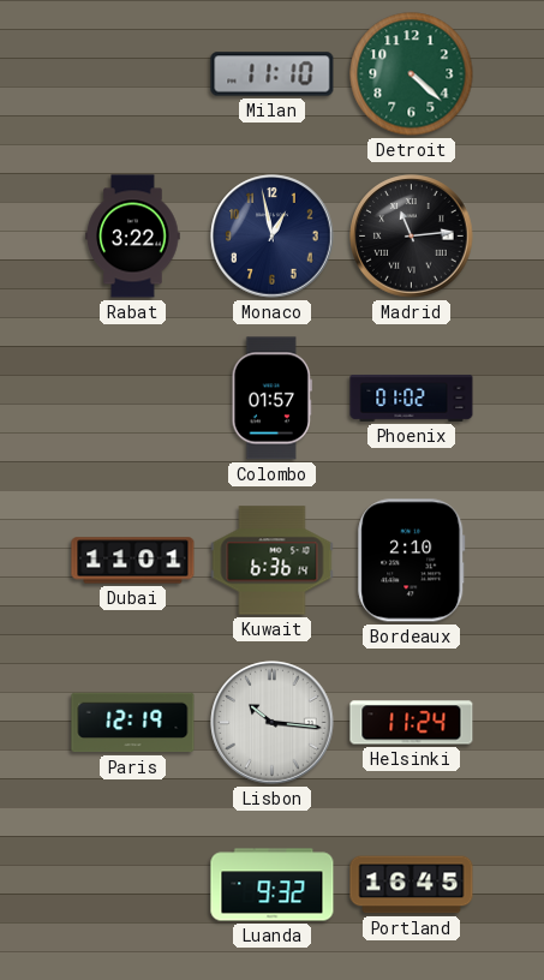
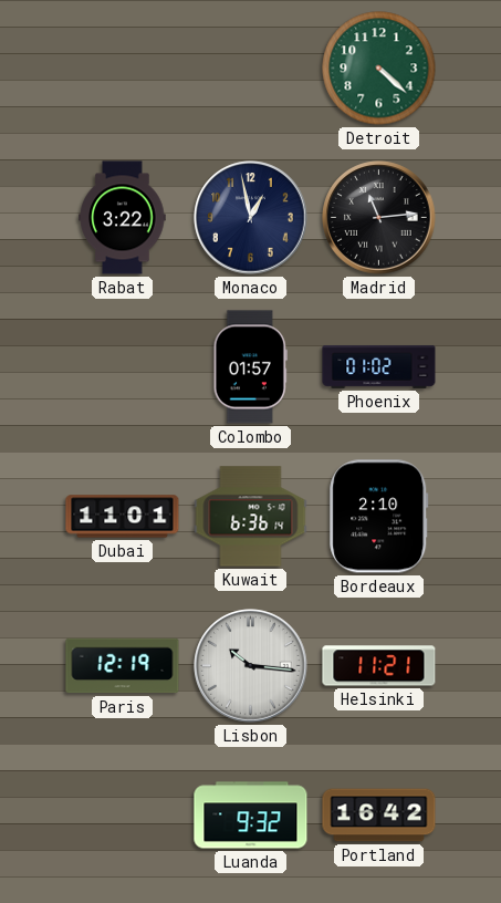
Milan: 11:10 -> none (273, 74)
Helsinki: 11:24 -> 11:21 (379, 666)
Portland: 16:45 -> 16:42 (379, 816)
